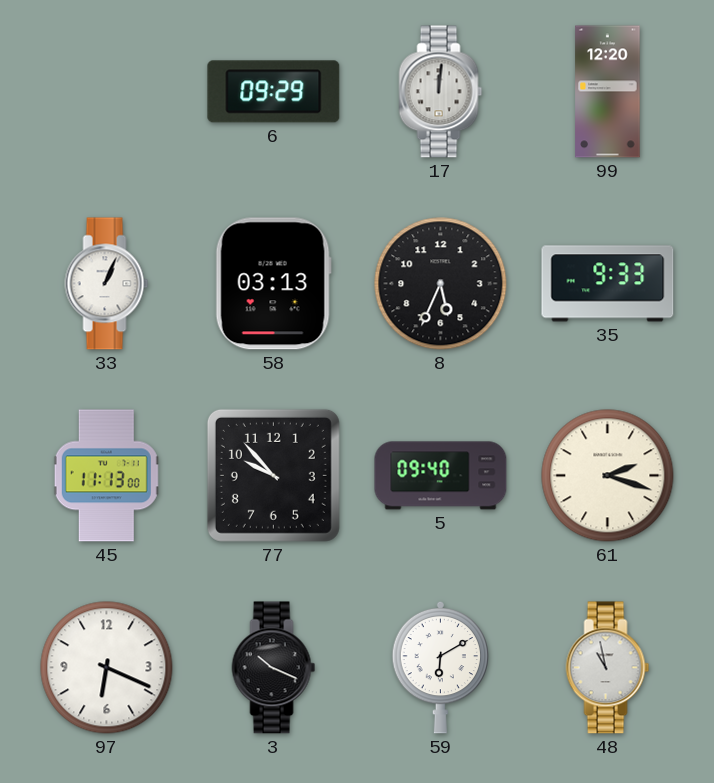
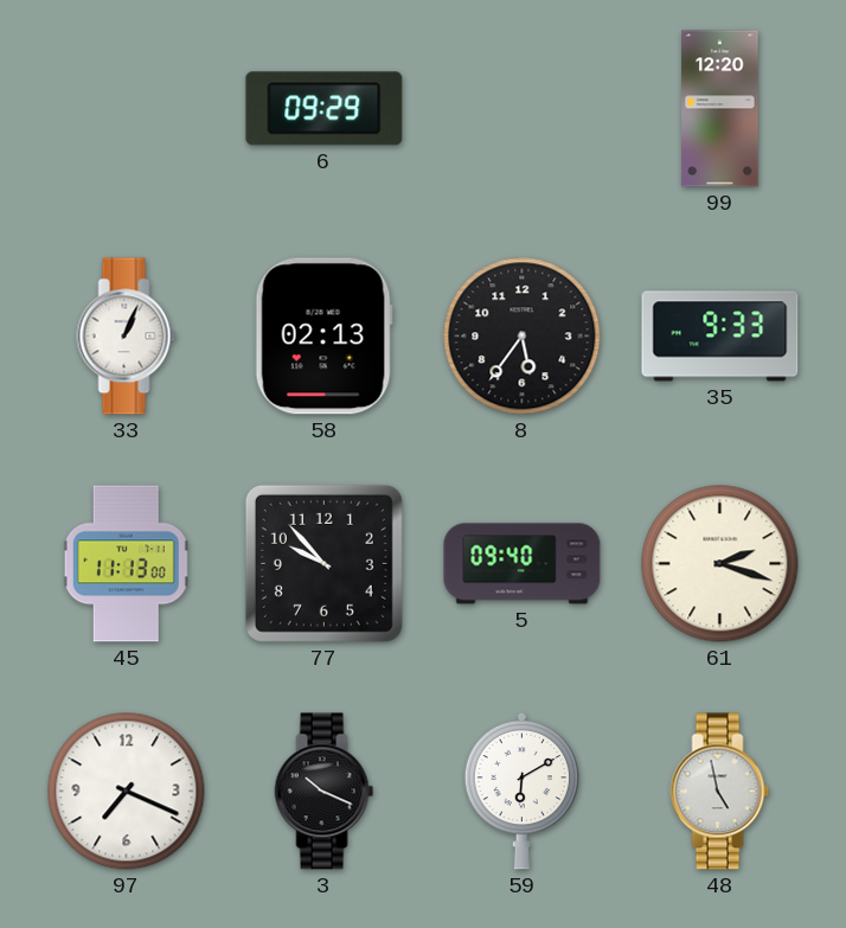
17: 12:01 -> none (441, 92)
58: 03:13 -> 02:13 (323, 337)
8: 5:34 -> 5:36 (523, 337)
97: 6:19 -> 7:19 (127, 792)
48: 10:58 -> 4:58 (720, 792)
